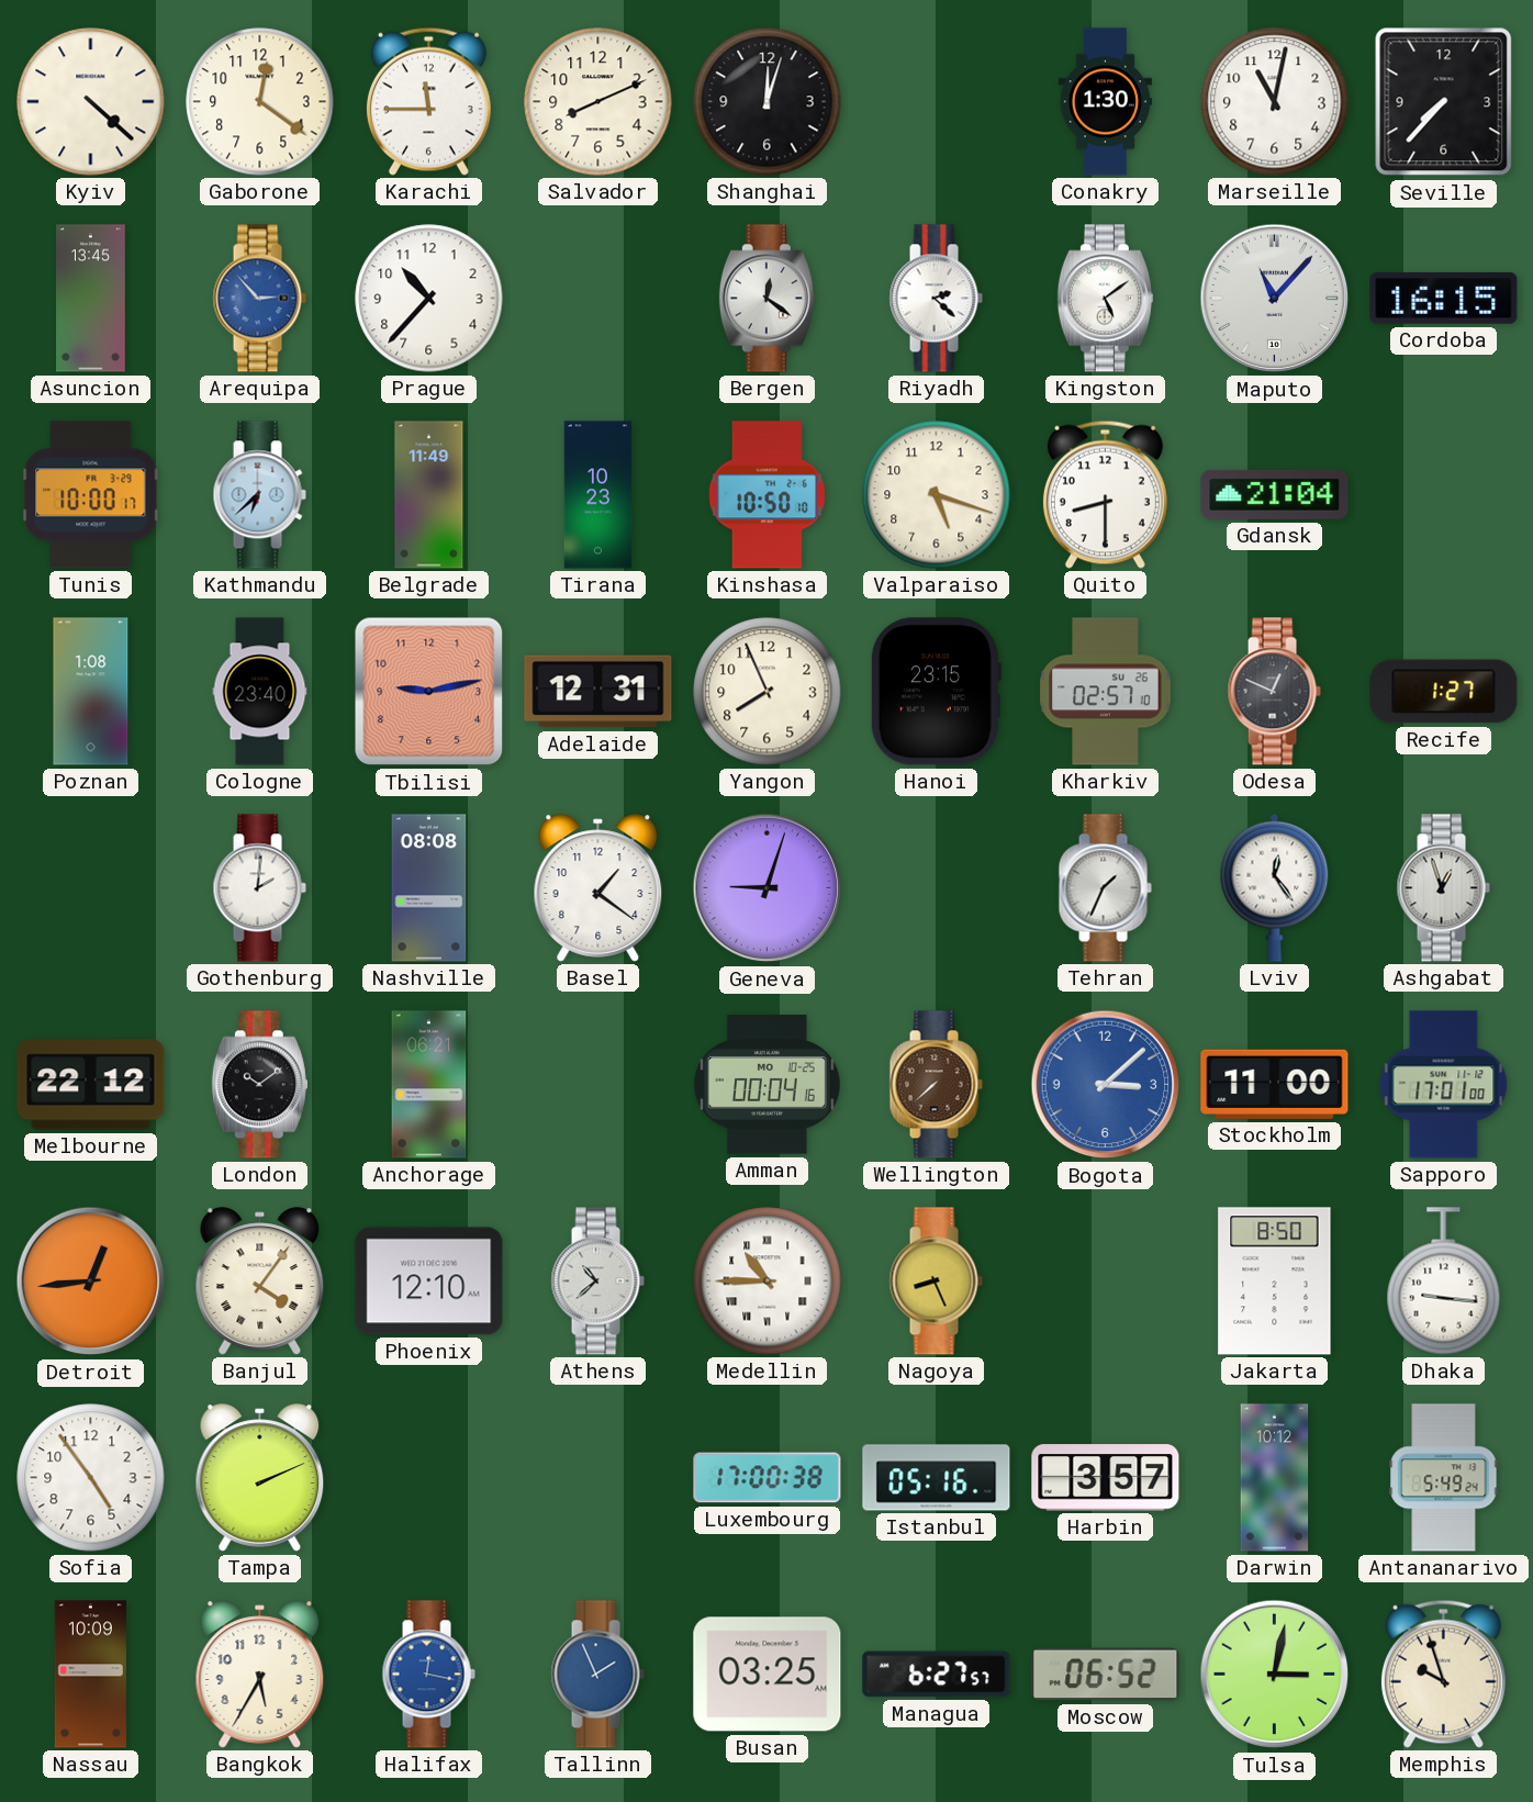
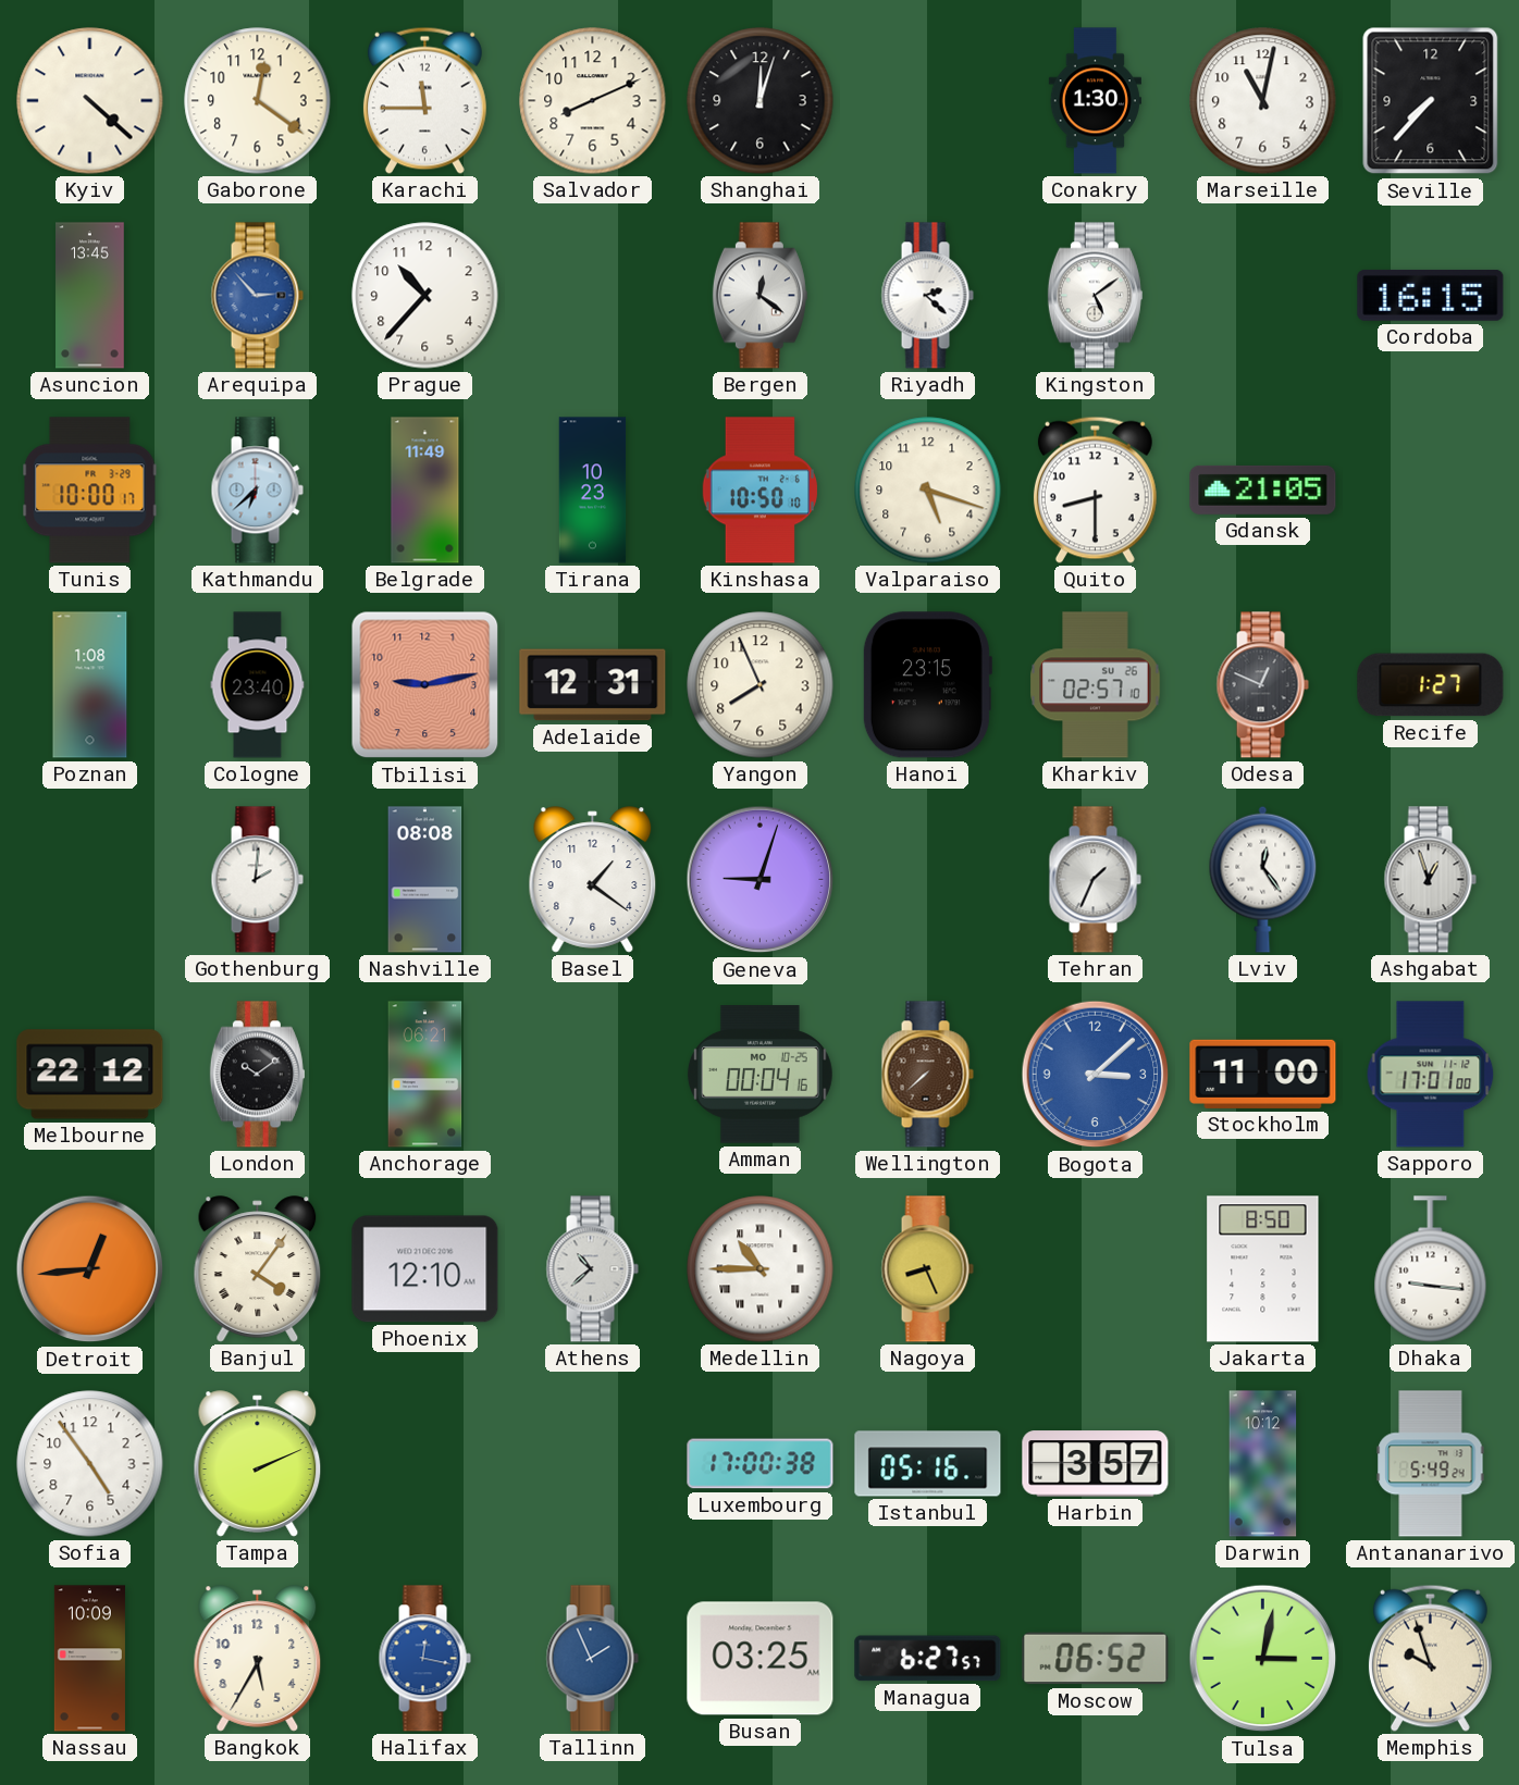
Maputo: 11:07 -> none (1275, 299)
Gdansk: 21:04 -> 21:05 (1263, 489)
